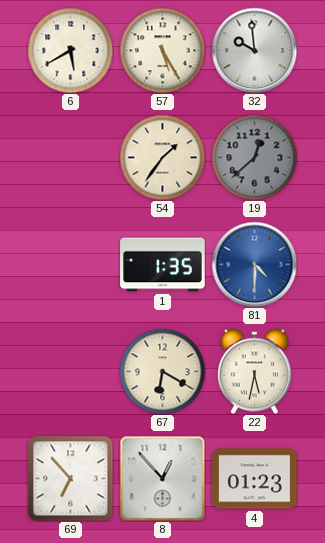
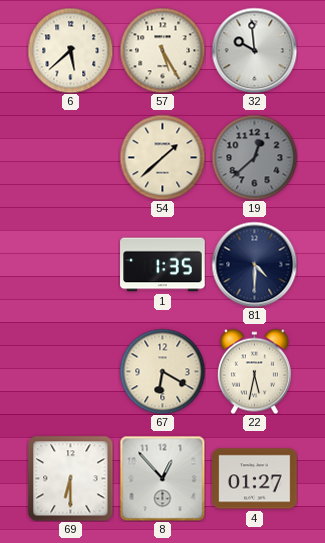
6: 5:40 -> 5:38 (70, 50)
54: 1:36 -> 1:38 (162, 157)
81 dial: blue -> navy (254, 264)
69: 6:53 -> 6:30 (70, 478)
4: 01:23 -> 01:27 (255, 479)
